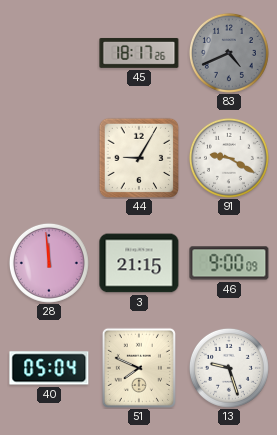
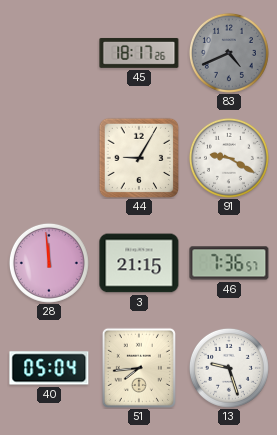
46: 9:00 -> 7:36 (229, 263)
51: 7:49 -> 7:44 (139, 368)
